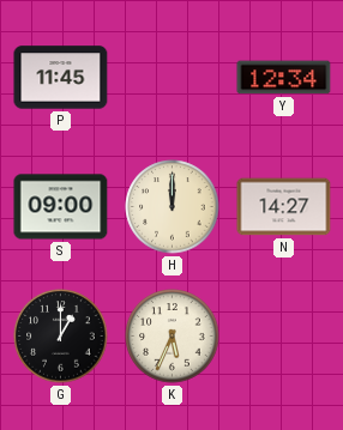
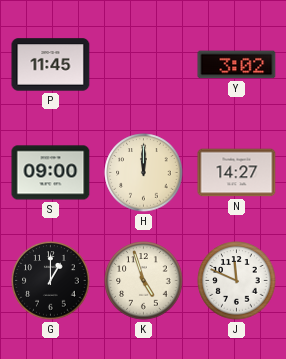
Y: 12:34 -> 3:02 (237, 65)
K: 5:34 -> 4:57 (144, 281)
J: none -> 11:49 (237, 281)
